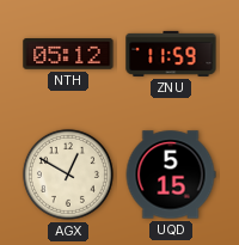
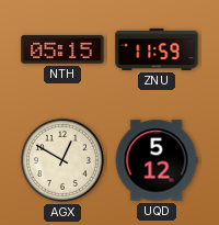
NTH: 05:12 -> 05:15 (62, 50)
UQD: 5:15 -> 5:12 (157, 160)
